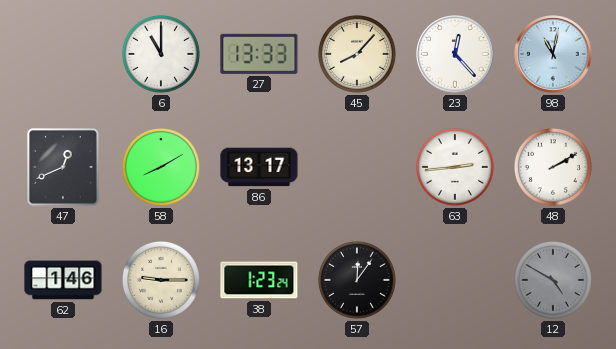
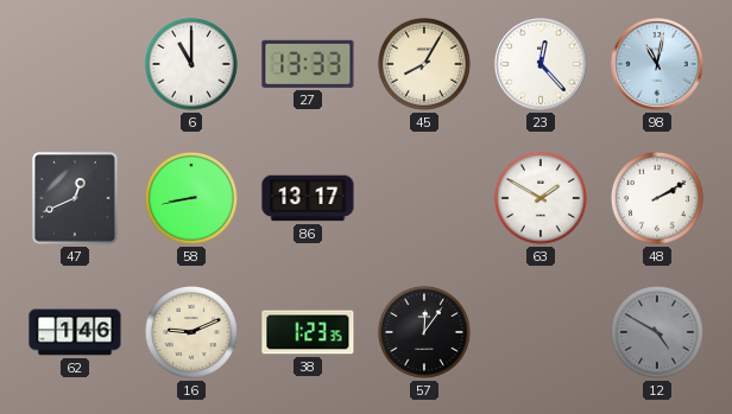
45: 8:07 -> 8:05 (424, 64)
58: 8:10 -> 8:43 (191, 198)
63: 2:44 -> 1:50 (541, 198)
16: 9:15 -> 9:11 (191, 332)
38: 1:23:24 -> 1:23:35 (308, 332)
